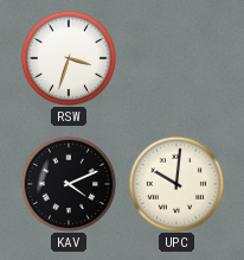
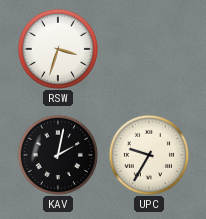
KAV: 4:11 -> 2:02 (57, 154)
UPC: 10:01 -> 9:35 (148, 154)
